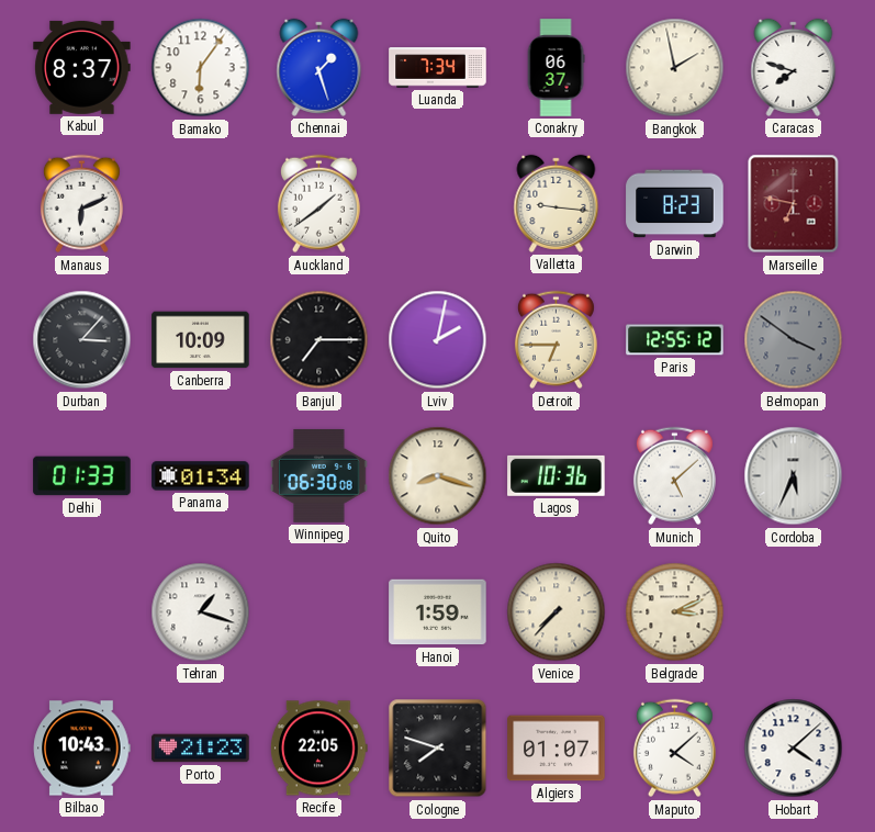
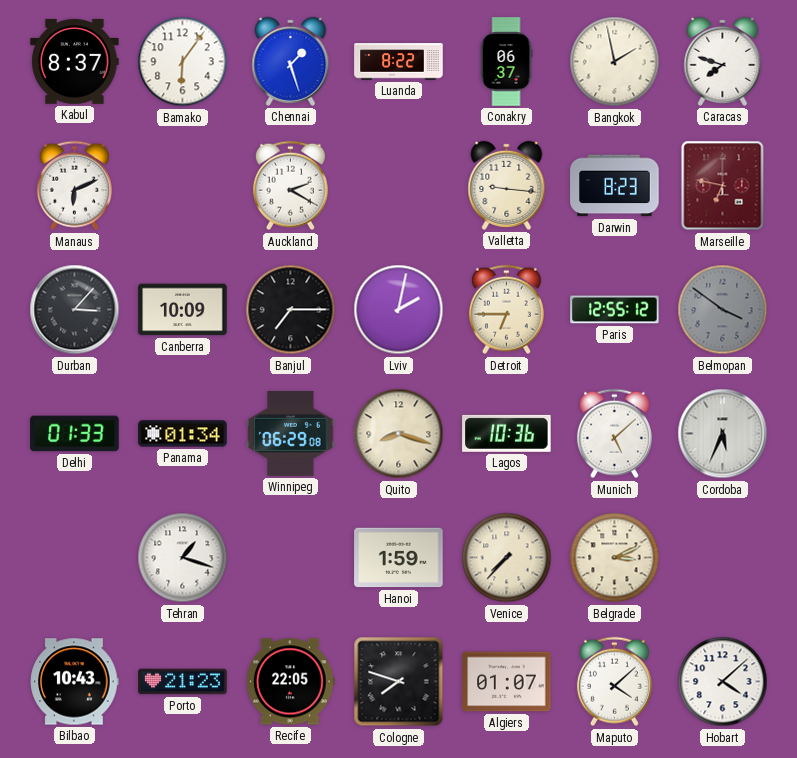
Luanda: 7:34 -> 8:22 (399, 62)
Auckland: 1:39 -> 2:20 (290, 186)
Winnipeg: 06:30 -> 06:29 (291, 433)
